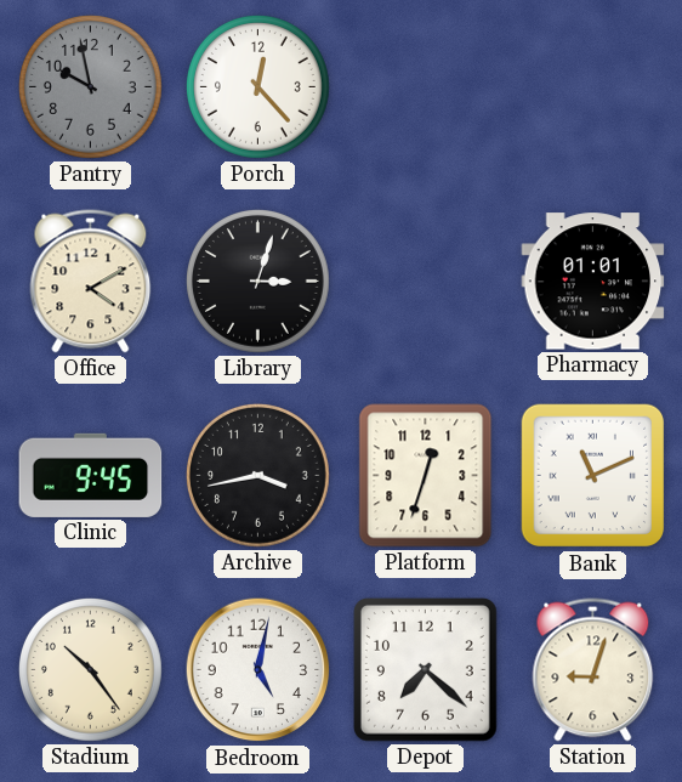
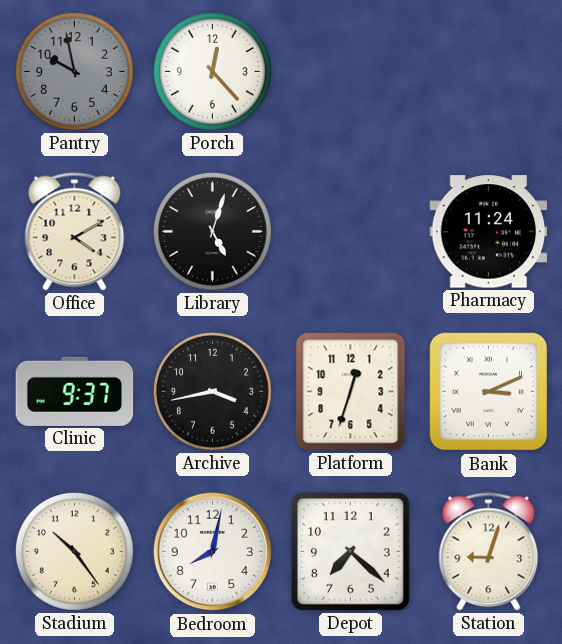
Library: 3:03 -> 5:03 (212, 231)
Pharmacy: 01:01 -> 11:24 (489, 232)
Clinic: 9:45 -> 9:37 (75, 391)
Bank: 11:11 -> 3:11 (489, 392)
Bedroom: 5:02 -> 8:02 (213, 552)
